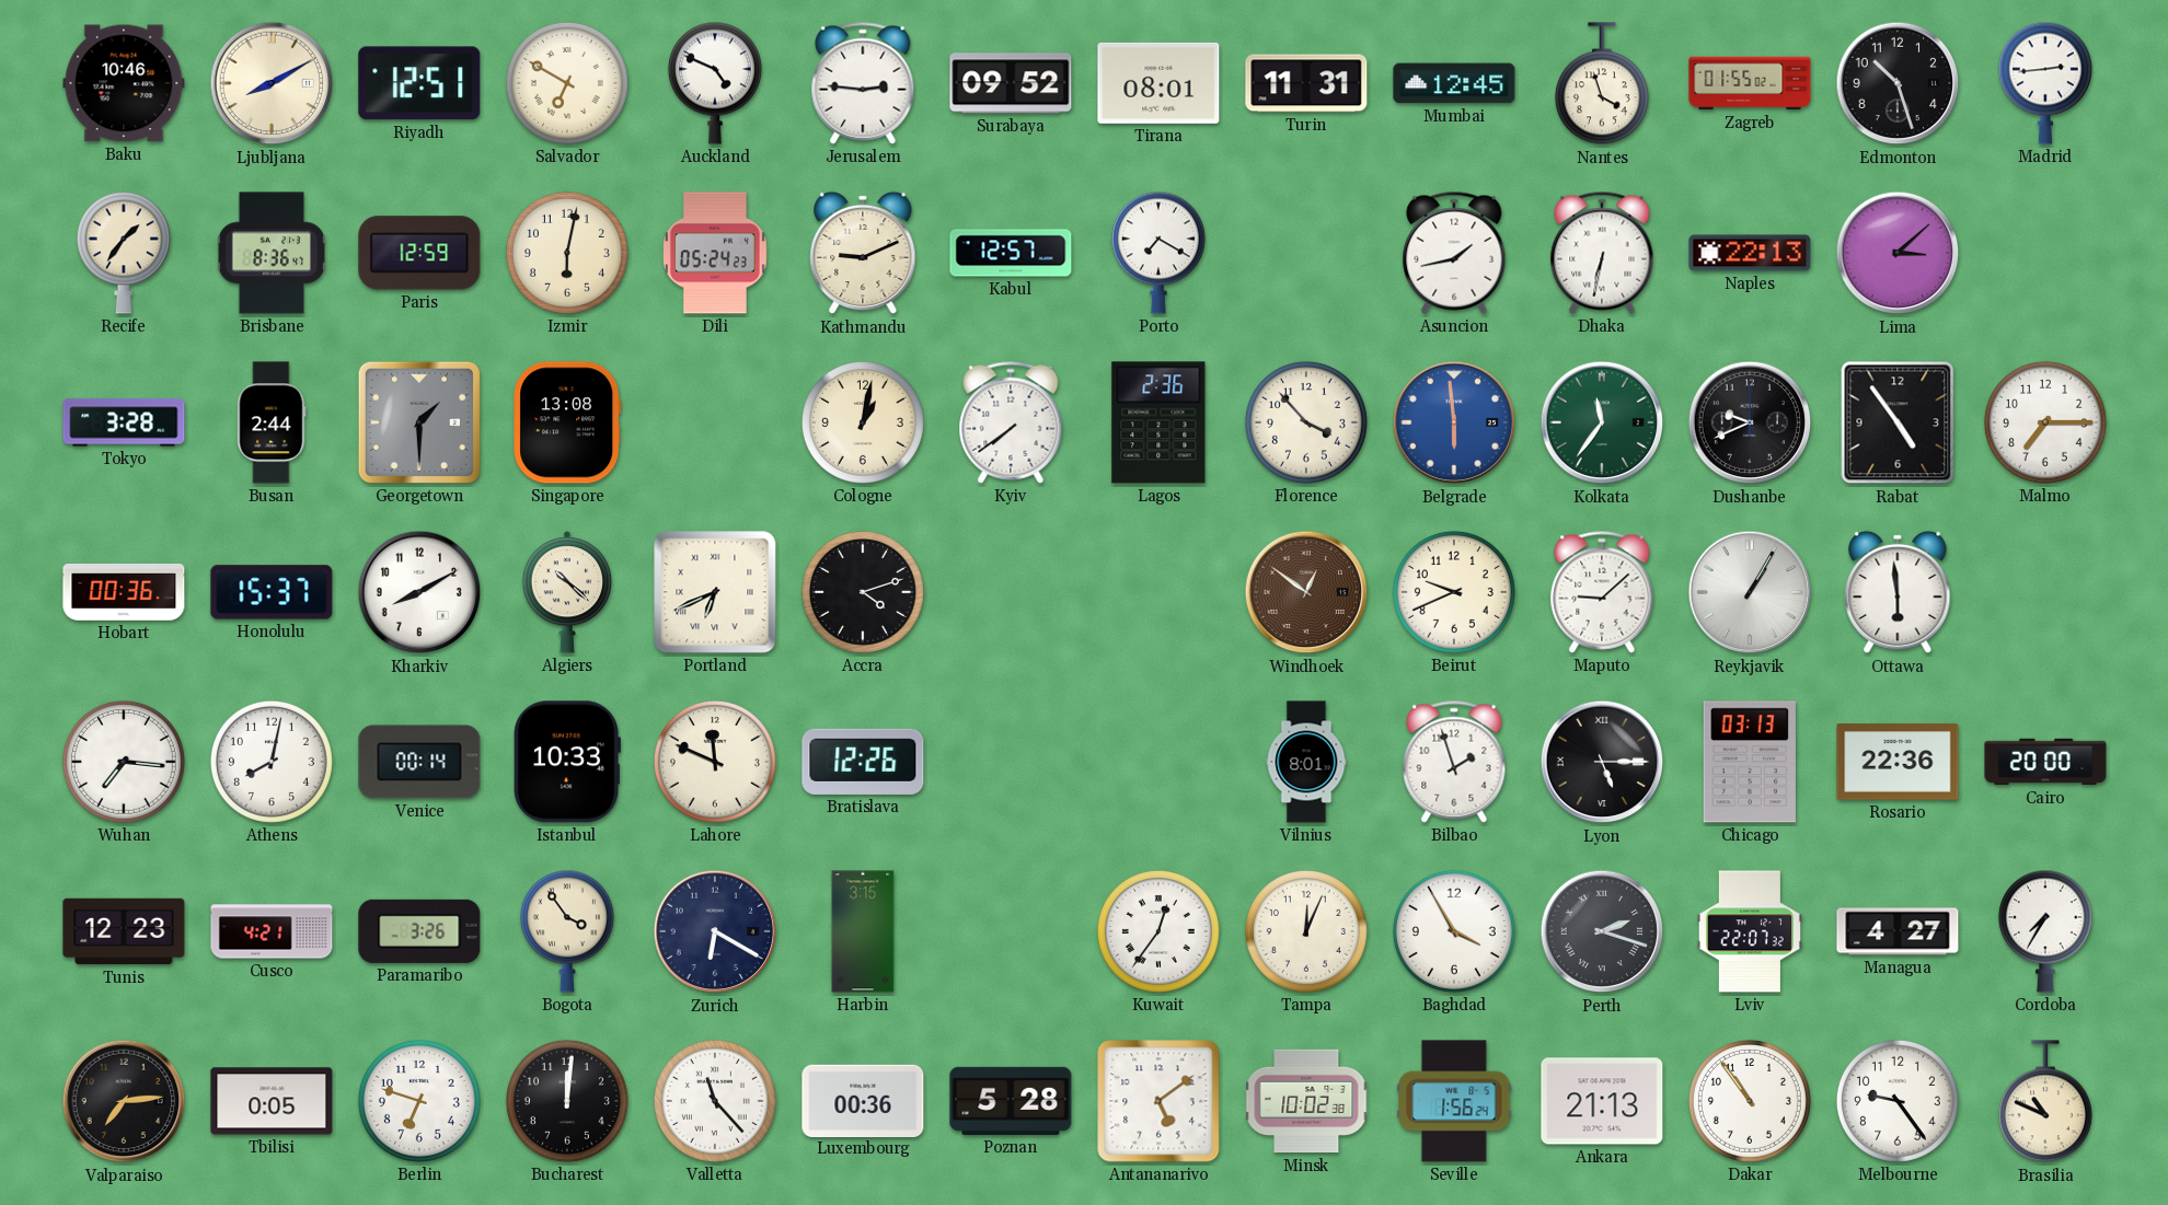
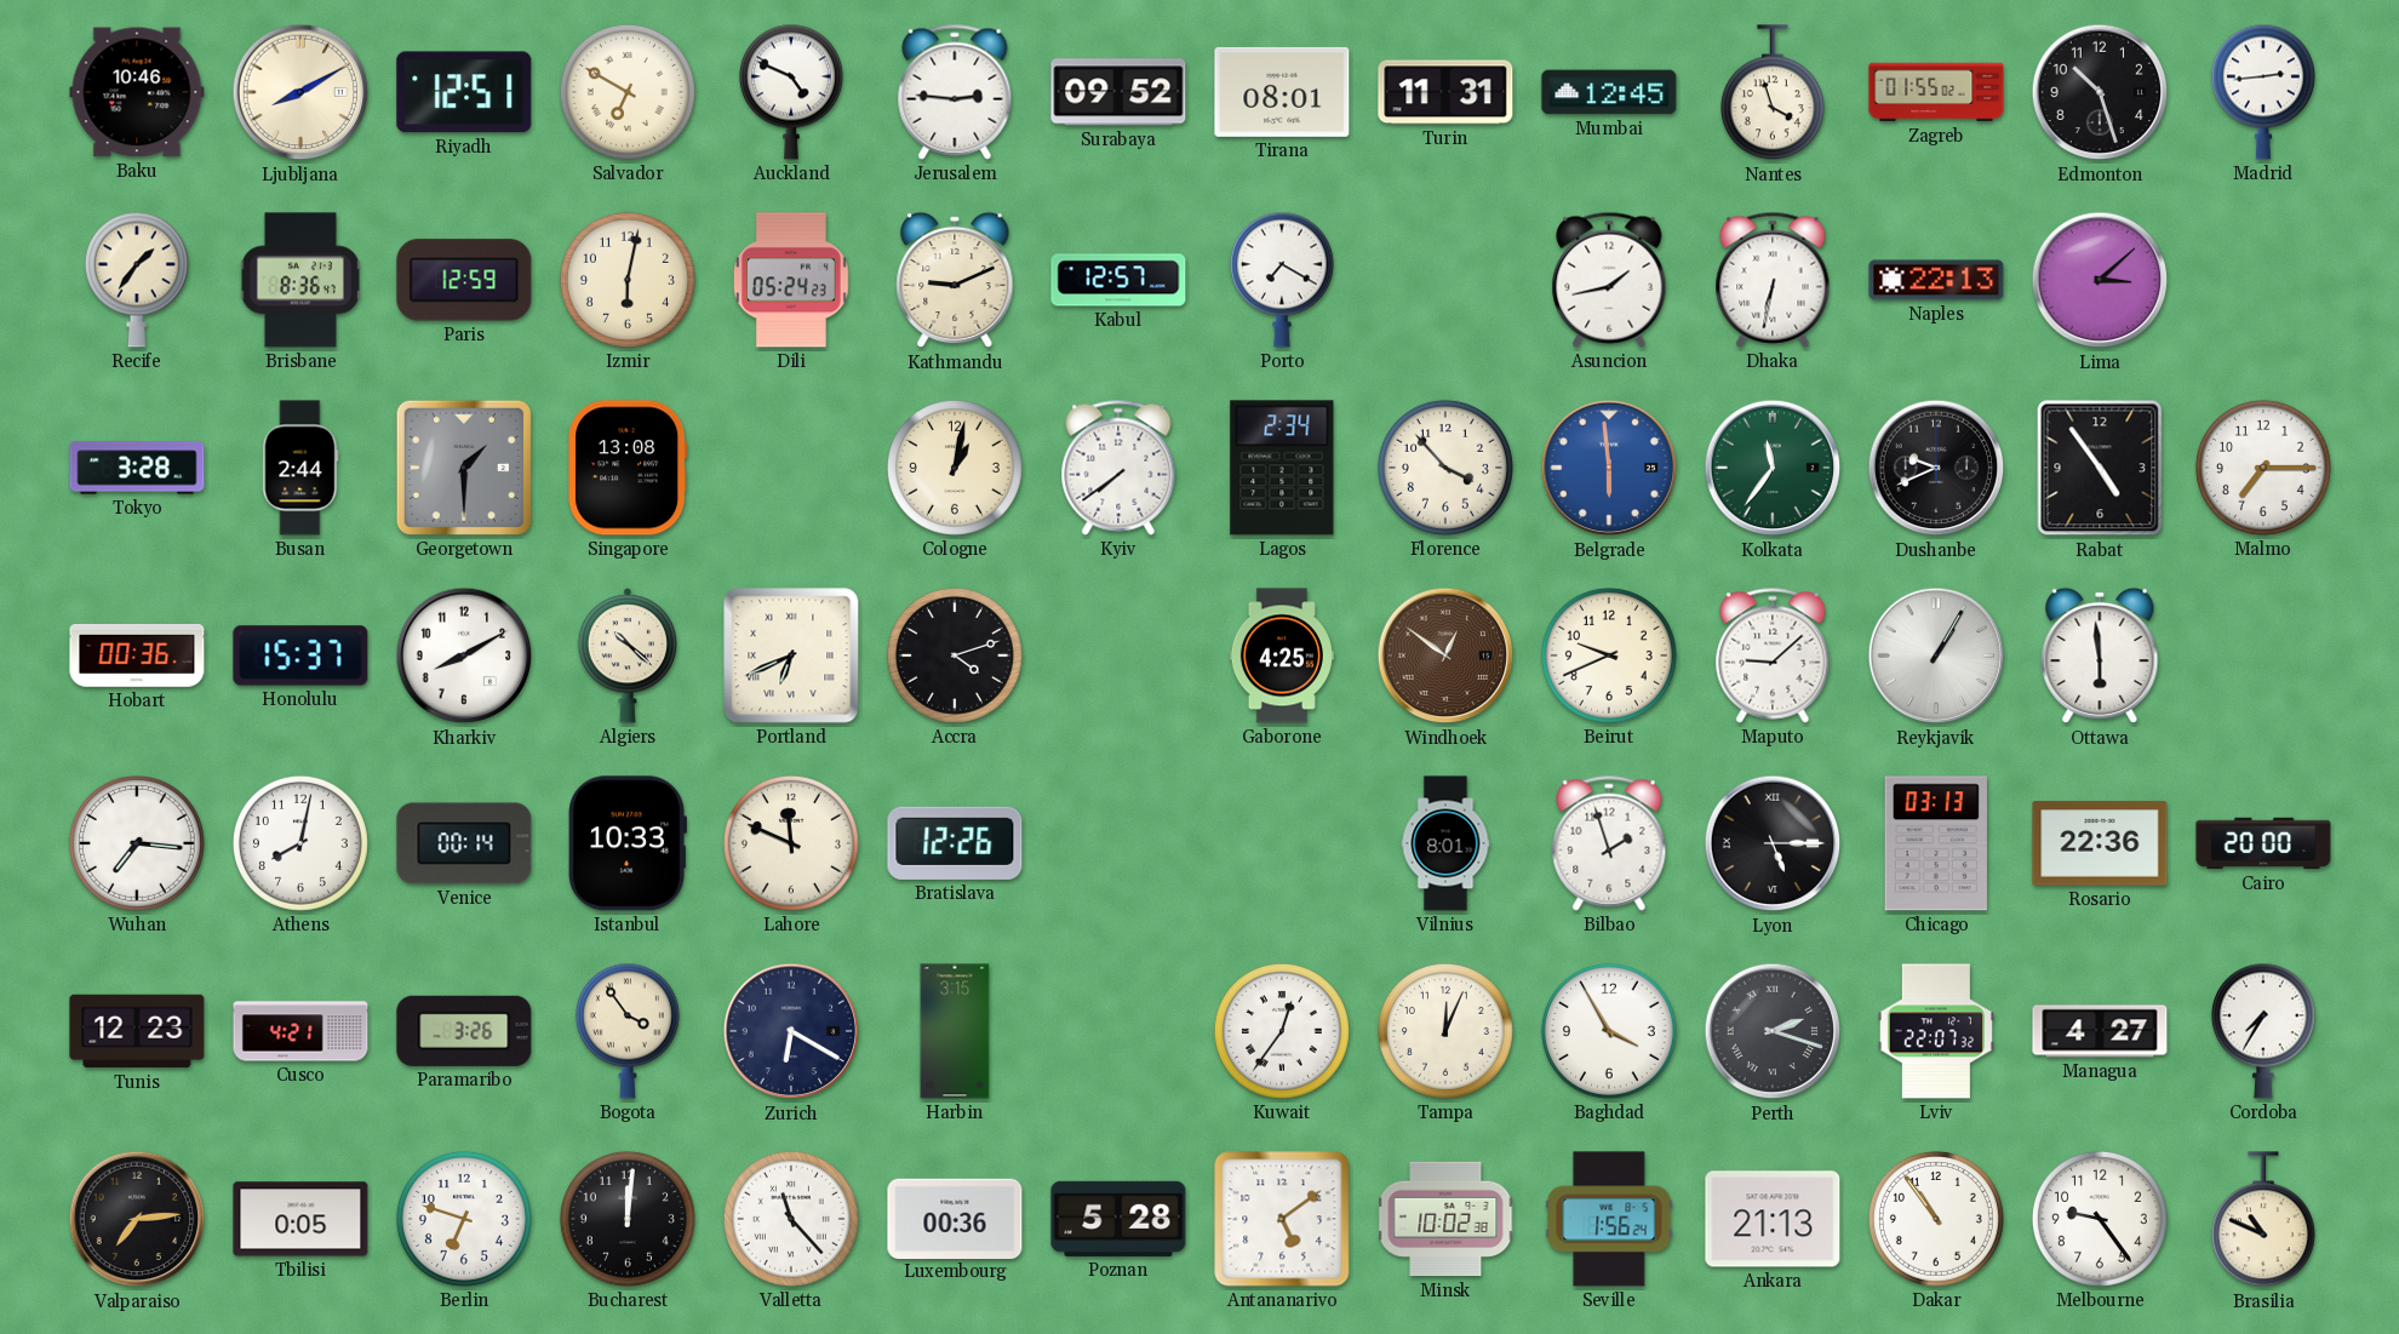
Lagos: 2:36 -> 2:34 (1282, 468)
Gaborone: none -> 4:25 (1282, 655)
